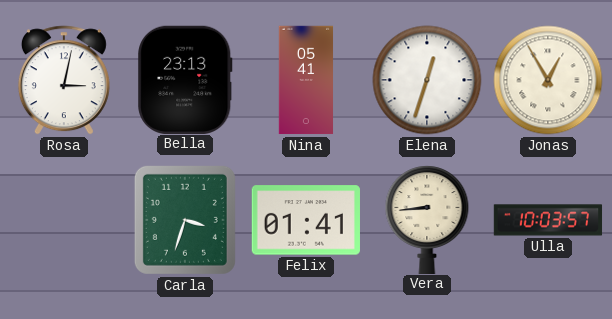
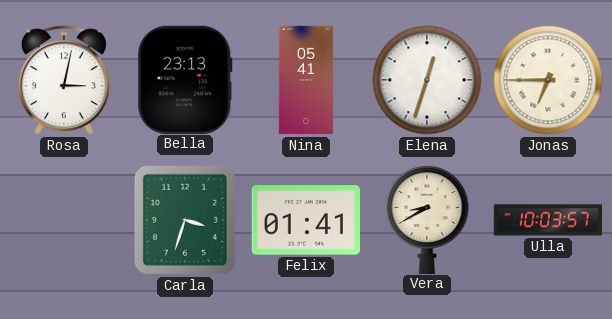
Jonas: 12:55 -> 6:45 (548, 80)
Vera: 8:44 -> 8:40 (427, 219)
